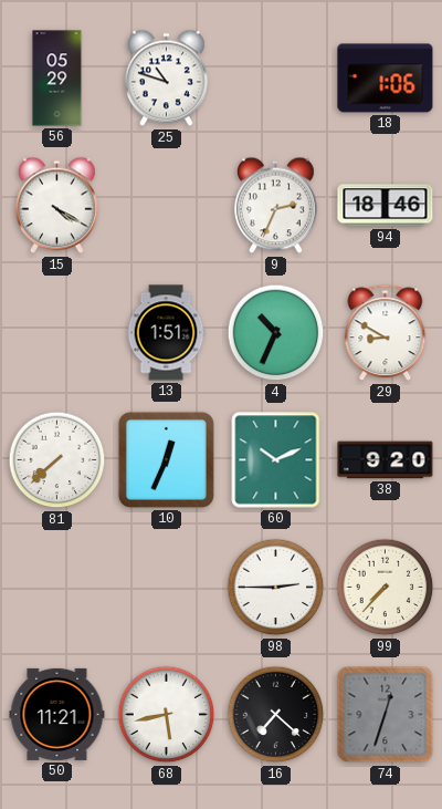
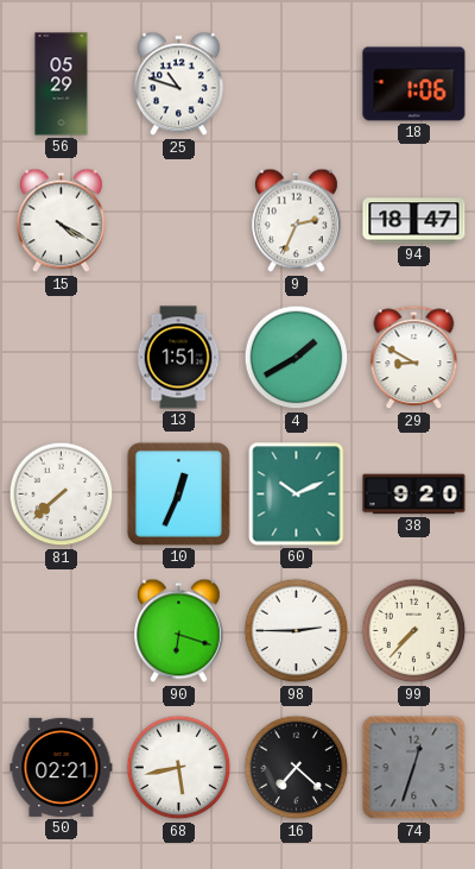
94: 18:46 -> 18:47 (414, 221)
4: 10:34 -> 1:40 (297, 358)
90: none -> 6:18 (179, 631)
50: 11:21 -> 02:21 (62, 767)
